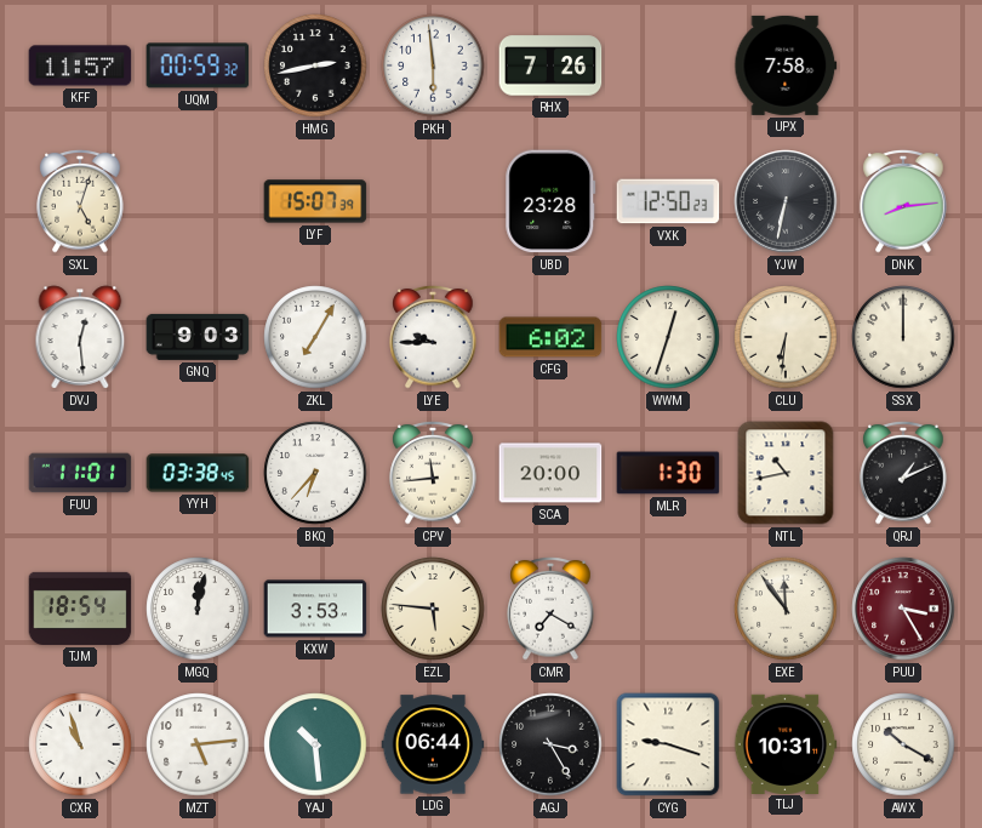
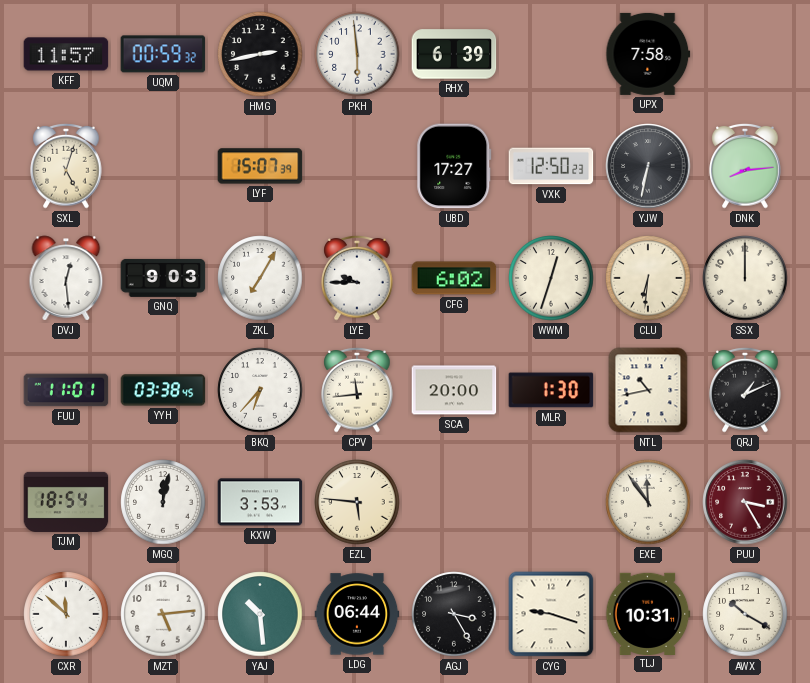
RHX: 7:26 -> 6:39 (454, 54)
UBD: 23:28 -> 17:27 (454, 166)
CMR: 7:20 -> none (550, 609)
CXR: 10:57 -> 11:52 (66, 614)
